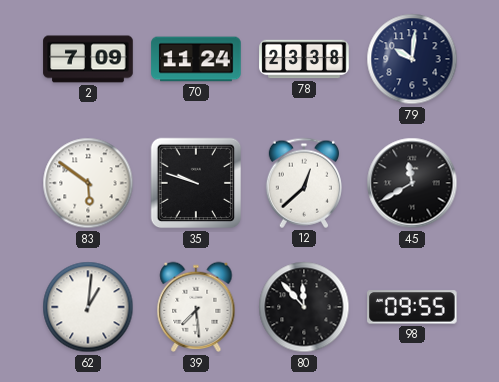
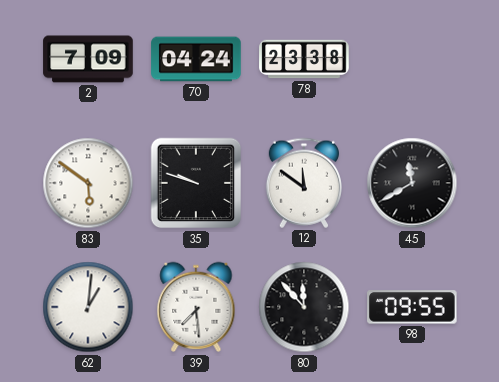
70: 11:24 -> 04:24 (196, 59)
79: 10:01 -> none (412, 59)
12: 12:38 -> 11:51 (304, 183)
